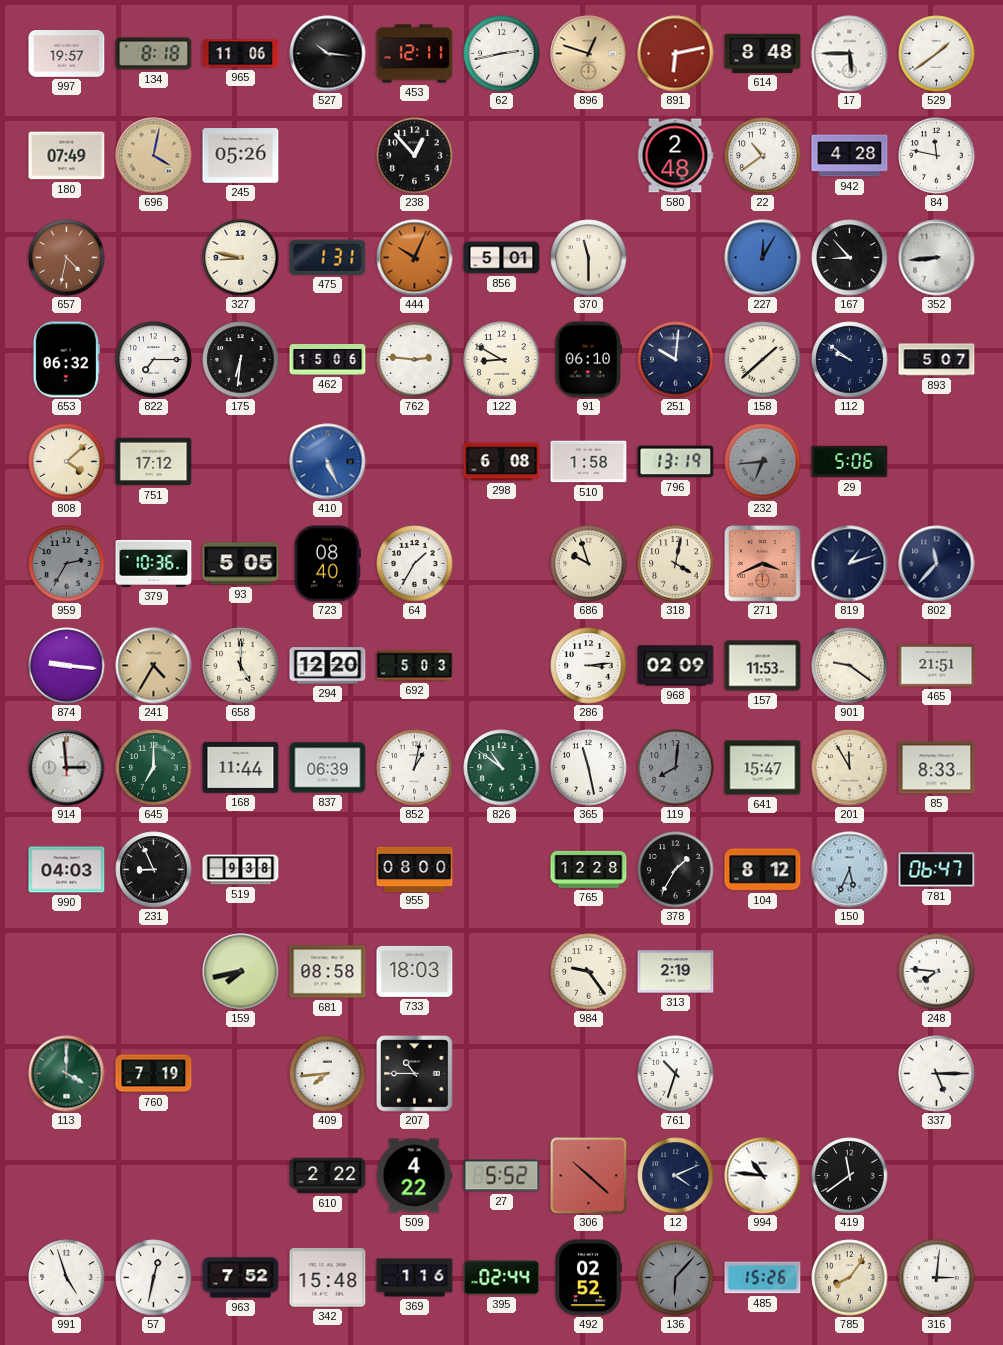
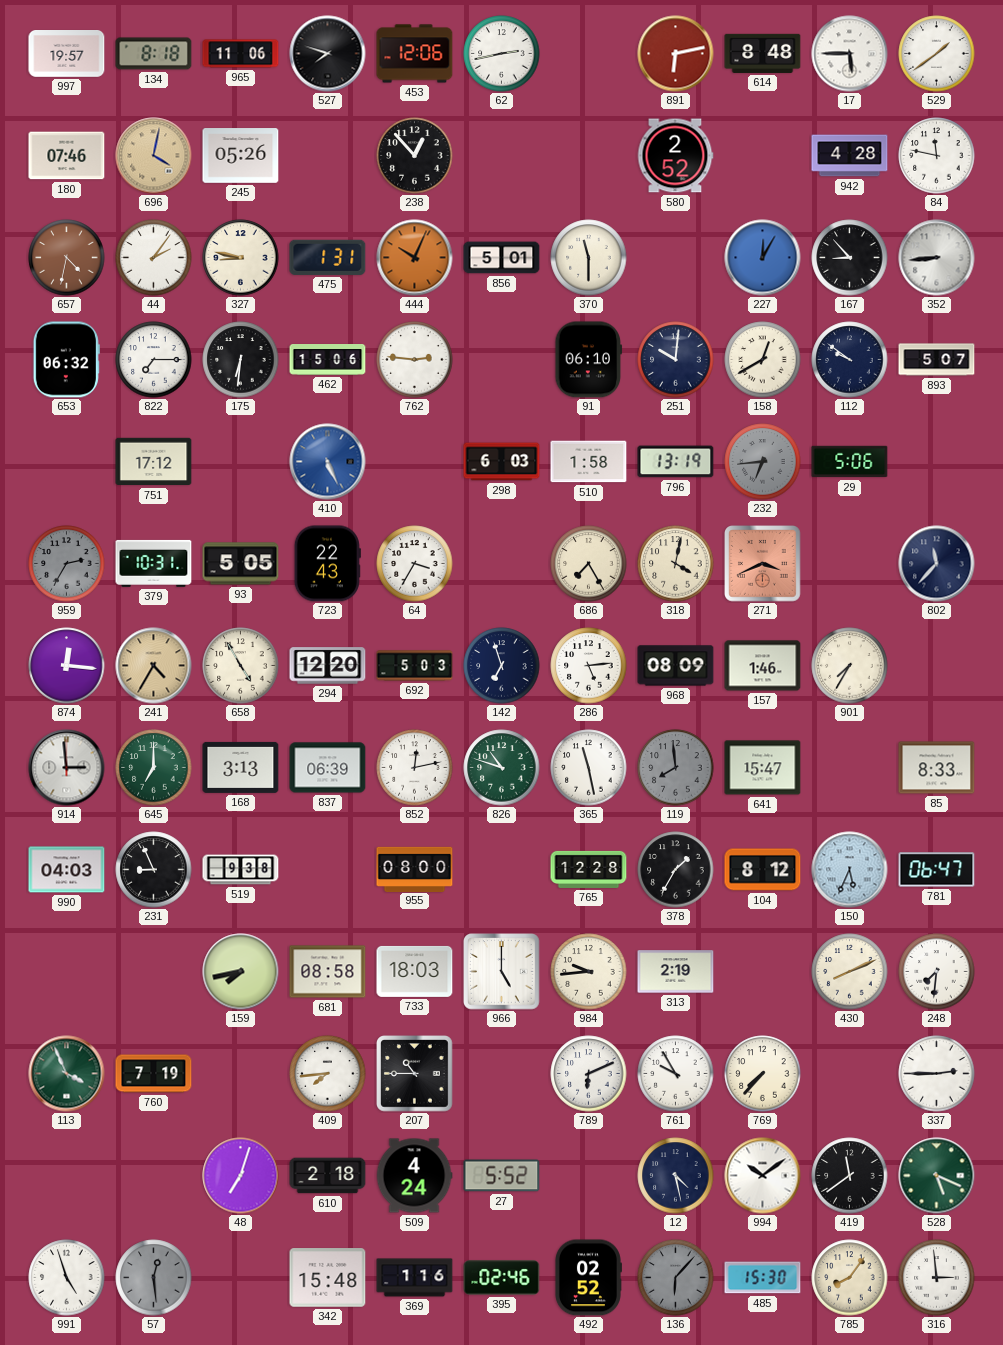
527: 10:16 -> 7:48 (328, 54)
453: 12:11 -> 12:06 (415, 54)
896: 12:48 -> none (589, 54)
180: 07:49 -> 07:46 (67, 156)
580: 2:48 -> 2:52 (675, 156)
22: 10:39 -> none (763, 156)
44: none -> 2:06 (154, 258)
122: 8:50 -> none (502, 360)
158: 1:38 -> 12:40 (763, 360)
808: 4:08 -> none (67, 462)
298: 6:08 -> 6:03 (502, 462)
379: 10:36 -> 10:31 (154, 563)
723: 08:40 -> 22:43 (327, 564)
64: 1:35 -> 3:35 (415, 564)
686: 9:57 -> 7:25 (589, 564)
819: 1:12 -> none (850, 564)
874: 9:16 -> 12:16 (67, 666)
658: 5:00 -> 4:55 (241, 666)
142: none -> 6:57 (502, 666)
286: 3:14 -> 5:14 (589, 666)
968: 02:09 -> 08:09 (676, 666)
157: 11:53 -> 1:46 (763, 666)
901: 9:21 -> 7:35 (850, 666)
465: 21:51 -> none (937, 666)
168: 11:44 -> 3:13 (241, 767)
852: 1:02 -> 12:13 (415, 768)
826: 10:51 -> 10:48 (502, 768)
119: 8:01 -> 7:59 (676, 768)
201: 11:55 -> none (850, 768)
966: none -> 5:00 (502, 972)
984: 9:24 -> 9:44 (589, 972)
430: none -> 8:11 (850, 972)
248: 7:46 -> 7:31 (937, 972)
113: 4:00 -> 3:56 (67, 1074)
789: none -> 6:11 (589, 1074)
761: 10:33 -> 9:55 (676, 1074)
769: none -> 7:37 (763, 1074)
337: 5:15 -> 2:45 (937, 1074)
48: none -> 7:03 (241, 1176)
610: 2:22 -> 2:18 (328, 1176)
509: 4:22 -> 4:24 (414, 1176)
306: 10:22 -> none (589, 1176)
12: 4:11 -> 4:28 (676, 1176)
994: 10:46 -> 10:09 (763, 1176)
528: none -> 5:19 (937, 1176)
57: 12:32 -> 12:29 (154, 1278)
57 dial: white -> grey (154, 1278)
963: 7:52 -> none (241, 1278)
395: 02:44 -> 02:46 (502, 1278)
485: 15:26 -> 15:30 (763, 1278)
316: 3:01 -> 2:59 (937, 1278)
